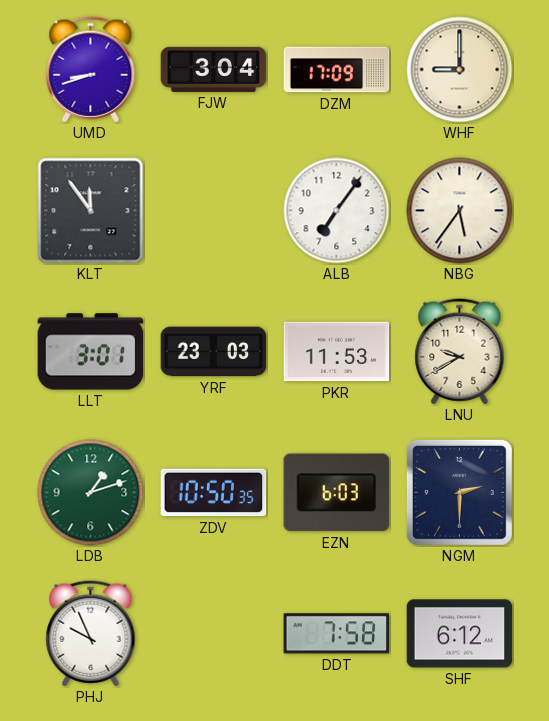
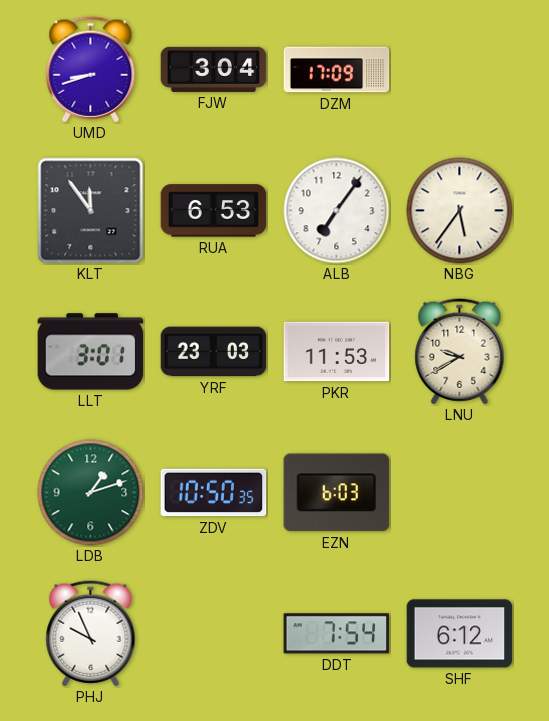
WHF: 9:00 -> none (460, 70)
RUA: none -> 6:53 (214, 211)
NGM: 2:30 -> none (459, 492)
DDT: 7:58 -> 7:54 (337, 634)
